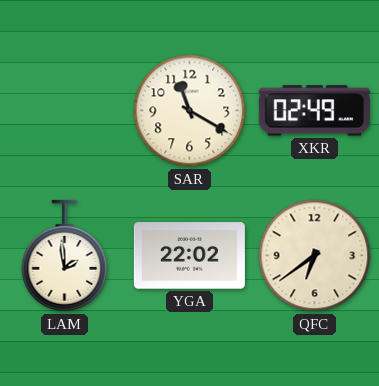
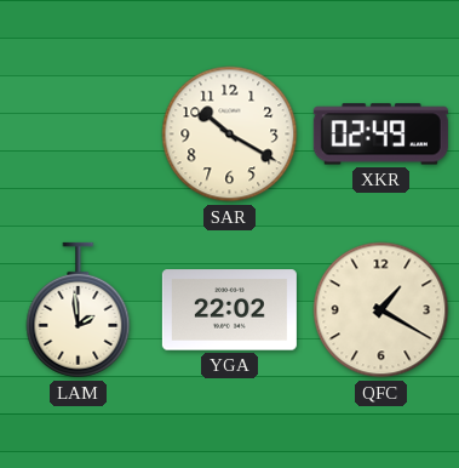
SAR: 11:20 -> 10:20 (230, 135)
QFC: 6:39 -> 1:20 (381, 310)
